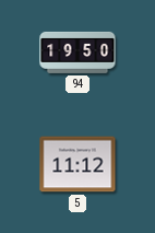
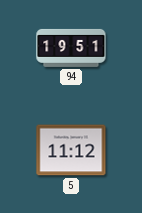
94: 19:50 -> 19:51 (71, 48)
